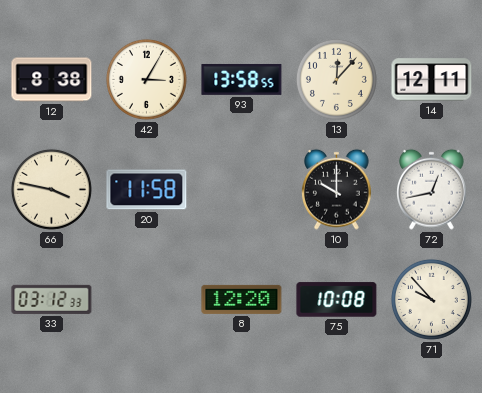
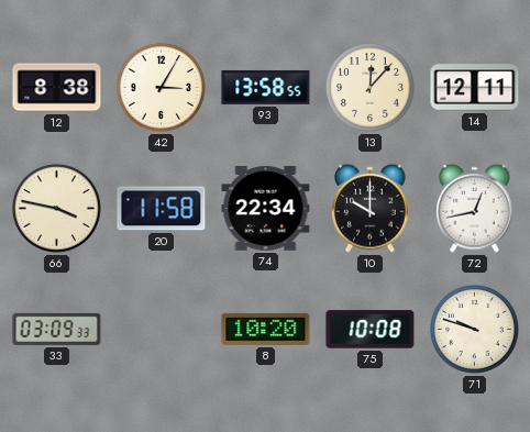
74: none -> 22:34 (266, 209)
33: 03:12 -> 03:09 (57, 329)
8: 12:20 -> 10:20 (266, 329)
71: 9:53 -> 9:48 (474, 329)
